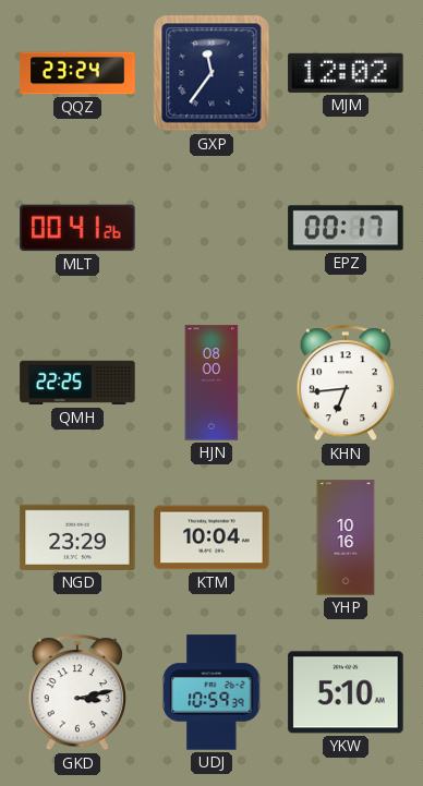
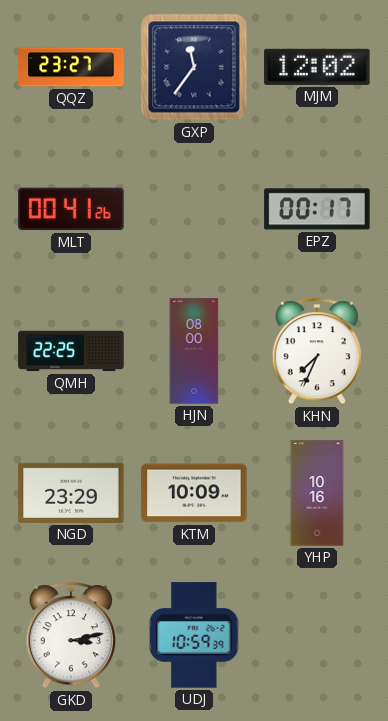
QQZ: 23:24 -> 23:27 (71, 67)
KHN: 6:44 -> 7:34 (317, 352)
KTM: 10:04 -> 10:09 (194, 493)
YKW: 5:10 -> none (346, 692)
